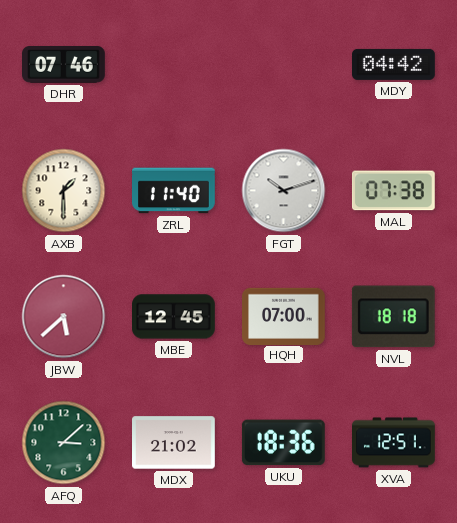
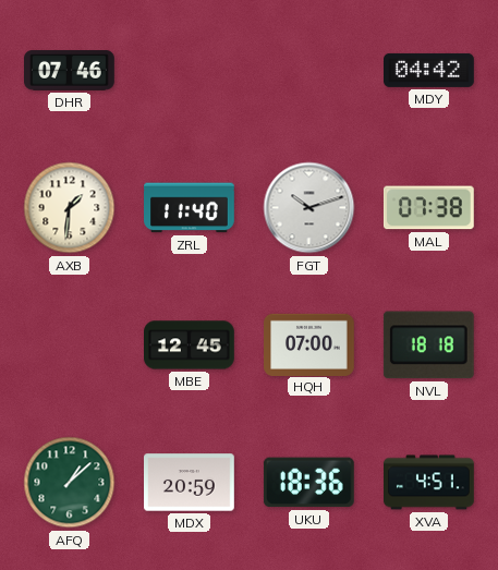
AXB: 1:30 -> 1:31 (70, 208)
JBW: 5:38 -> none (64, 317)
AFQ: 3:08 -> 1:08 (70, 483)
MDX: 21:02 -> 20:59 (190, 483)
XVA: 12:51 -> 4:51 (429, 483)
